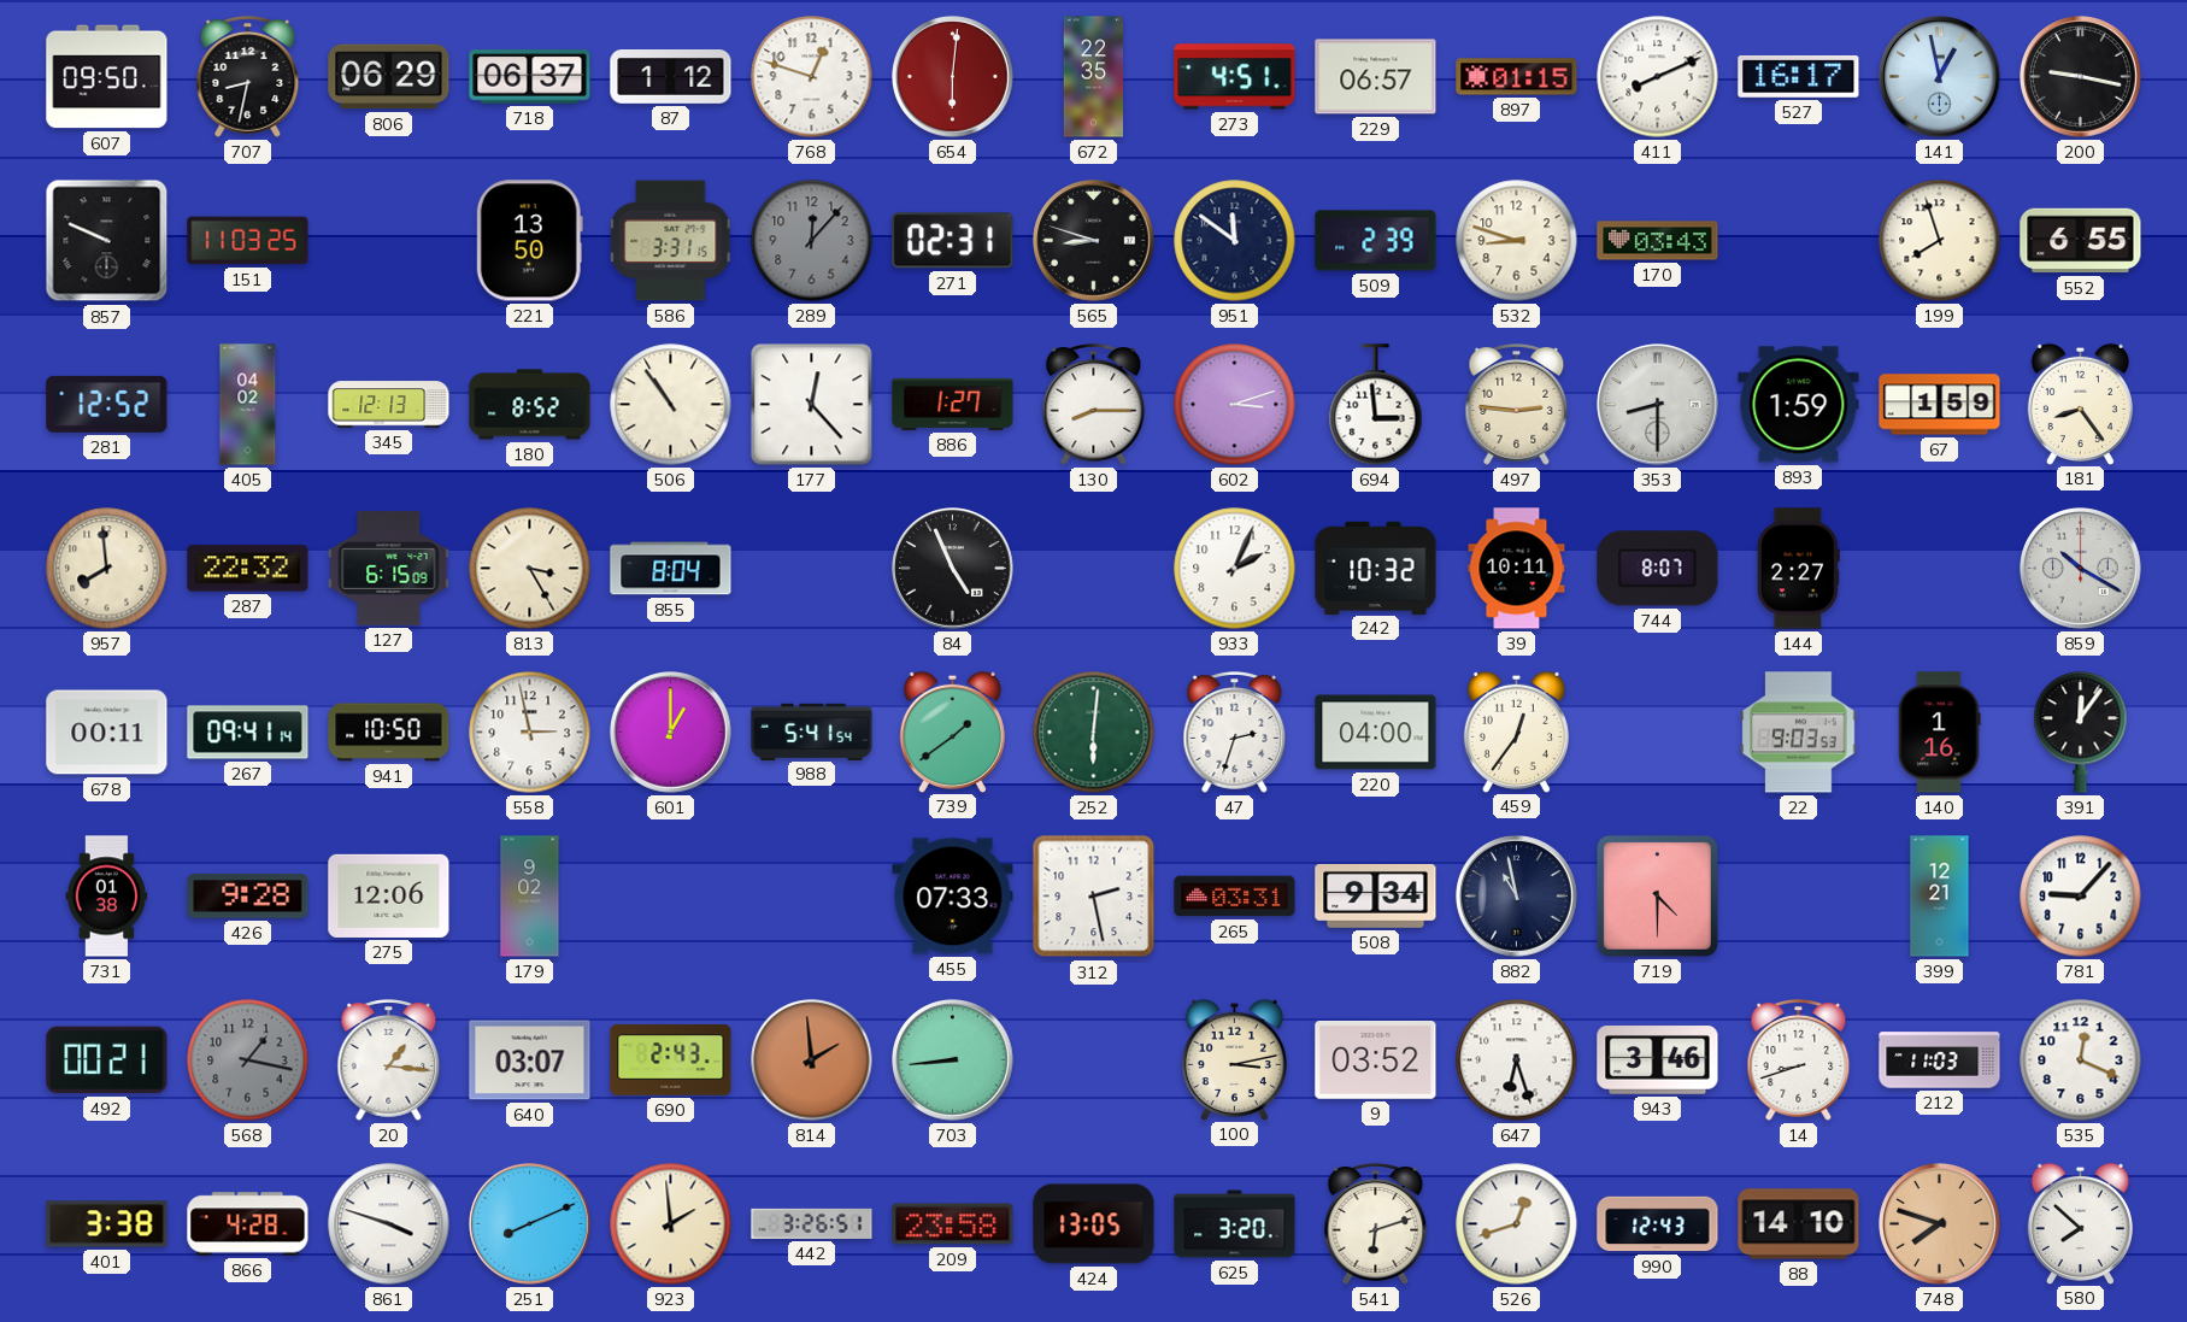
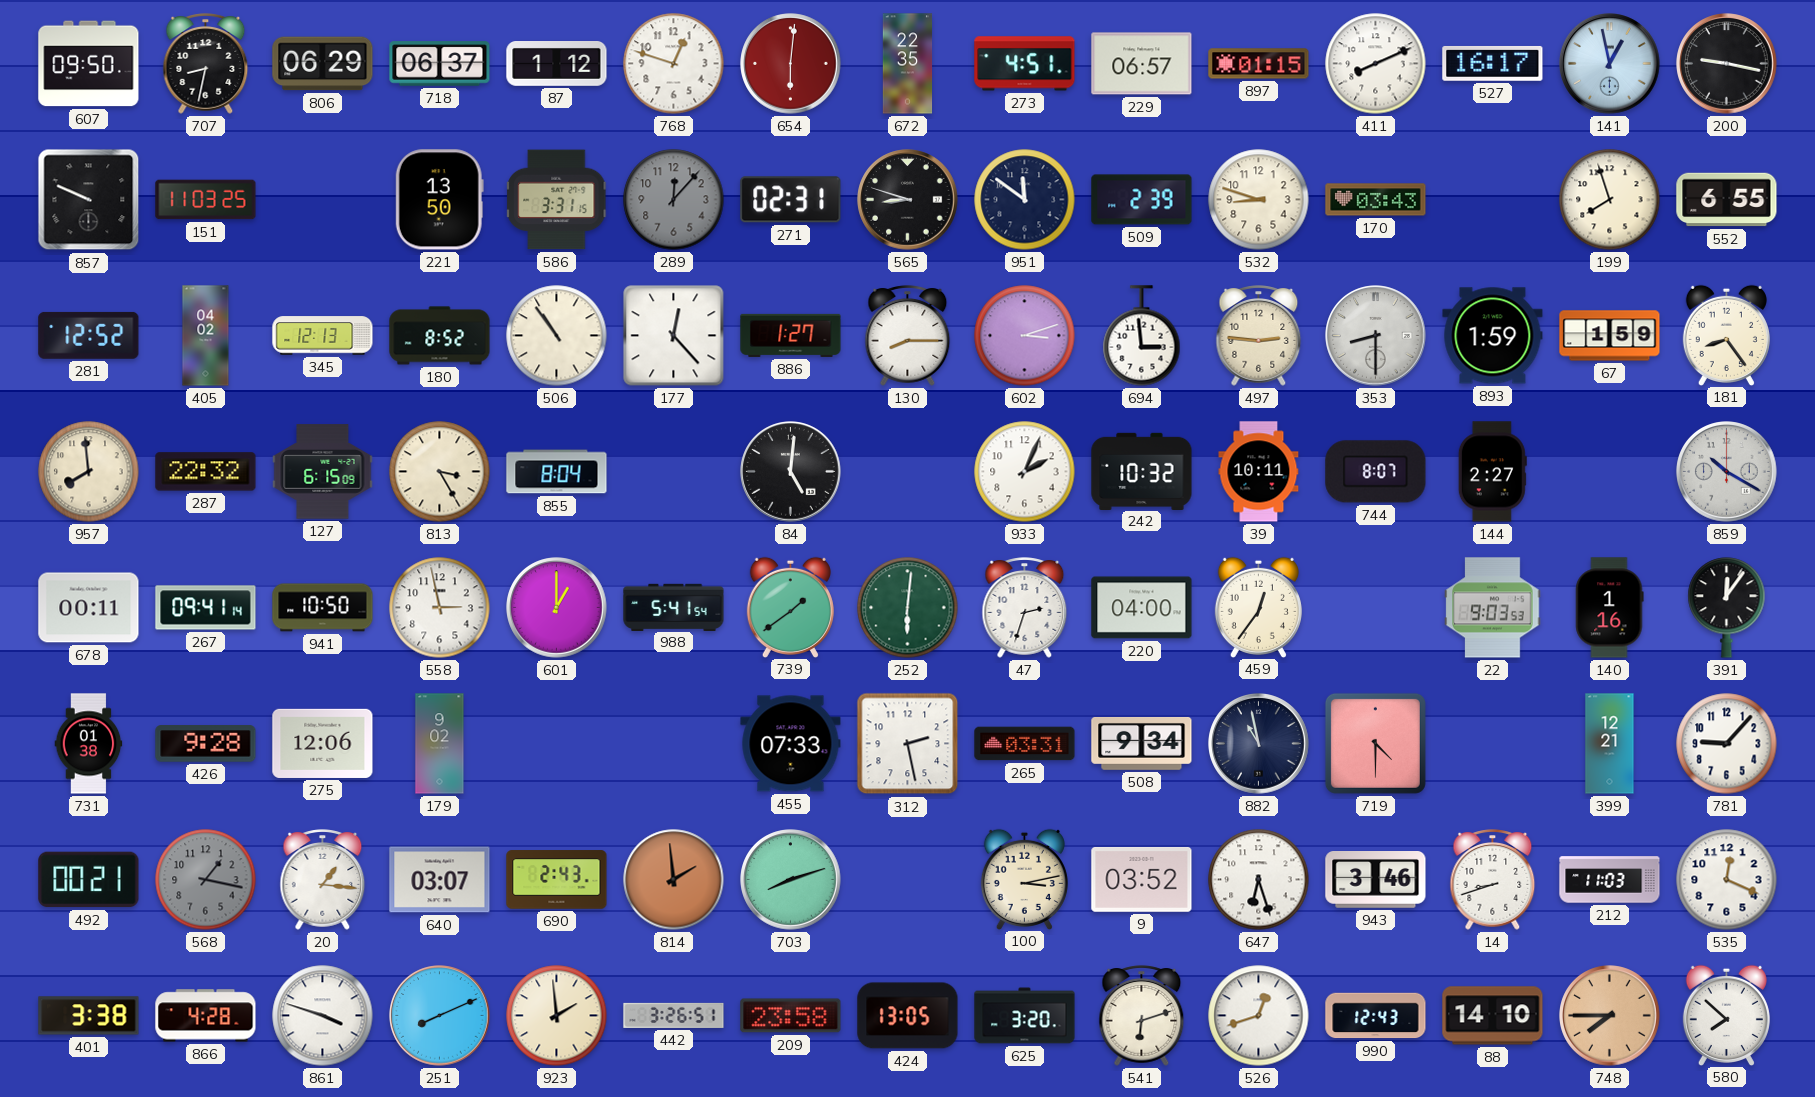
84: 4:56 -> 5:01 (791, 472)
703: 8:44 -> 8:12 (791, 880)
748: 7:48 -> 7:45 (1610, 1016)
